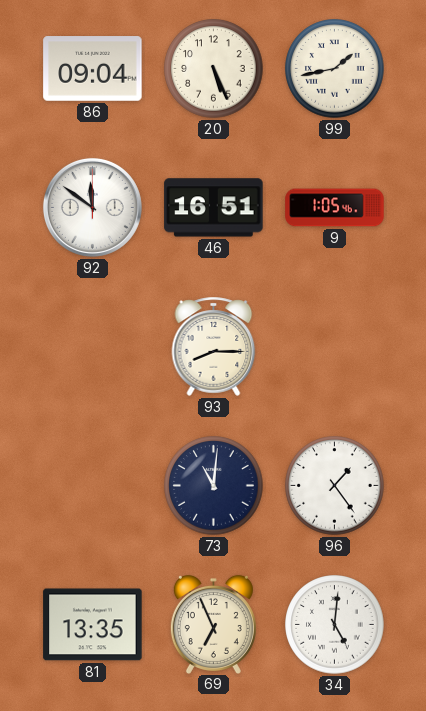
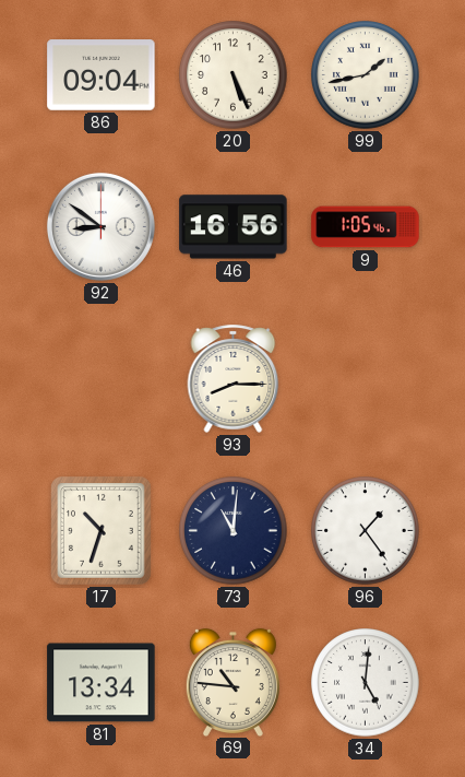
92: 11:51 -> 8:51 (100, 226)
46: 16:51 -> 16:56 (234, 227)
17: none -> 10:33 (102, 531)
81: 13:35 -> 13:34 (102, 683)
69: 6:56 -> 10:46 (233, 682)
